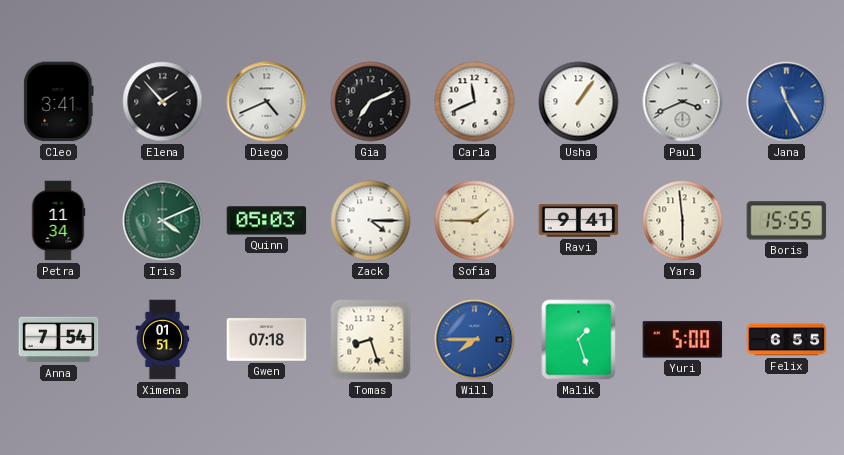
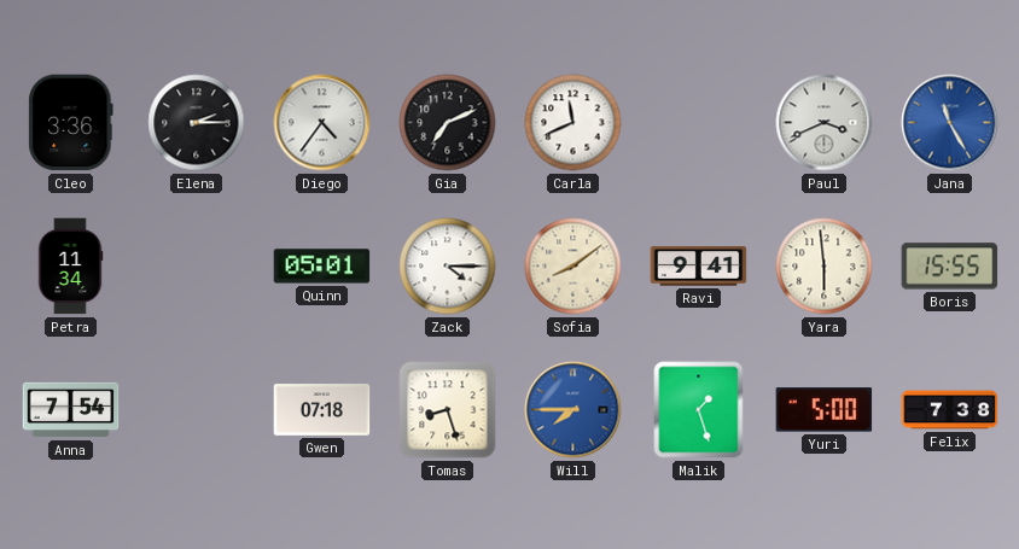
Cleo: 3:41 -> 3:36 (71, 123)
Elena: 1:53 -> 2:15 (197, 123)
Diego: 4:41 -> 4:36 (322, 123)
Usha: 1:06 -> none (579, 102)
Iris: 4:11 -> none (163, 221)
Quinn: 05:03 -> 05:01 (322, 267)
Sofia: 1:45 -> 8:09 (573, 267)
Ximena: 01:51 -> none (163, 340)
Felix: 6:55 -> 7:38 (950, 410)
